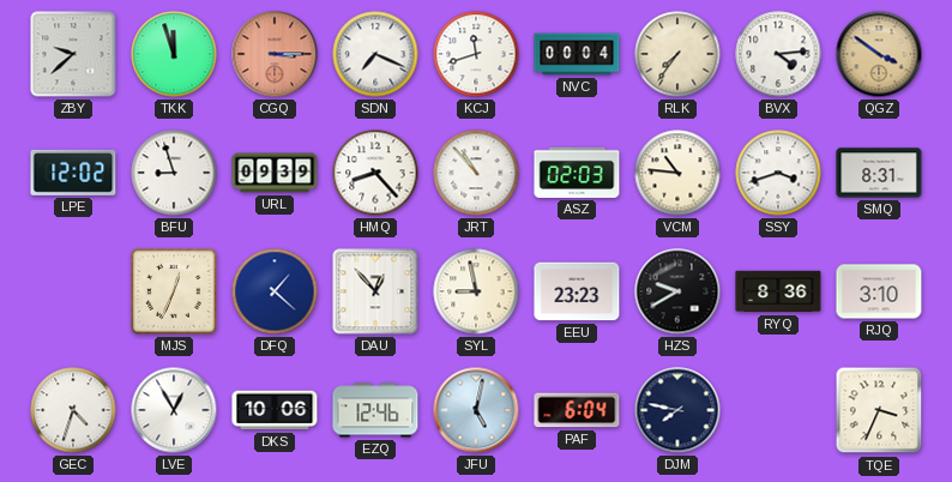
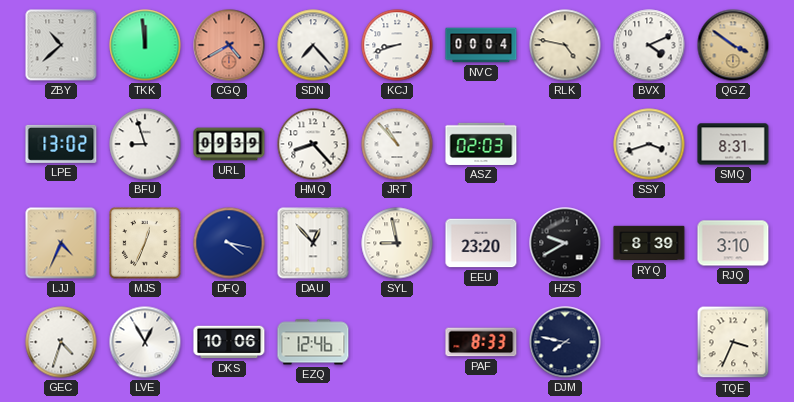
ZBY: 9:38 -> 10:38 (61, 45)
TKK: 11:57 -> 11:59 (145, 45)
CGQ: 3:15 -> 4:40 (229, 45)
SDN: 7:19 -> 7:23 (313, 45)
KCJ: 11:42 -> 8:42 (397, 45)
RLK: 7:36 -> 4:47 (565, 45)
BVX: 4:14 -> 4:11 (649, 45)
LPE: 12:02 -> 13:02 (61, 144)
VCM: 10:46 -> none (677, 173)
LJJ: none -> 4:34 (61, 243)
DFQ: 1:22 -> 4:17 (229, 243)
EEU: 23:23 -> 23:20 (481, 243)
RYQ: 8:36 -> 8:39 (649, 243)
JFU: 5:02 -> none (476, 410)
PAF: 6:04 -> 8:33 (481, 342)
